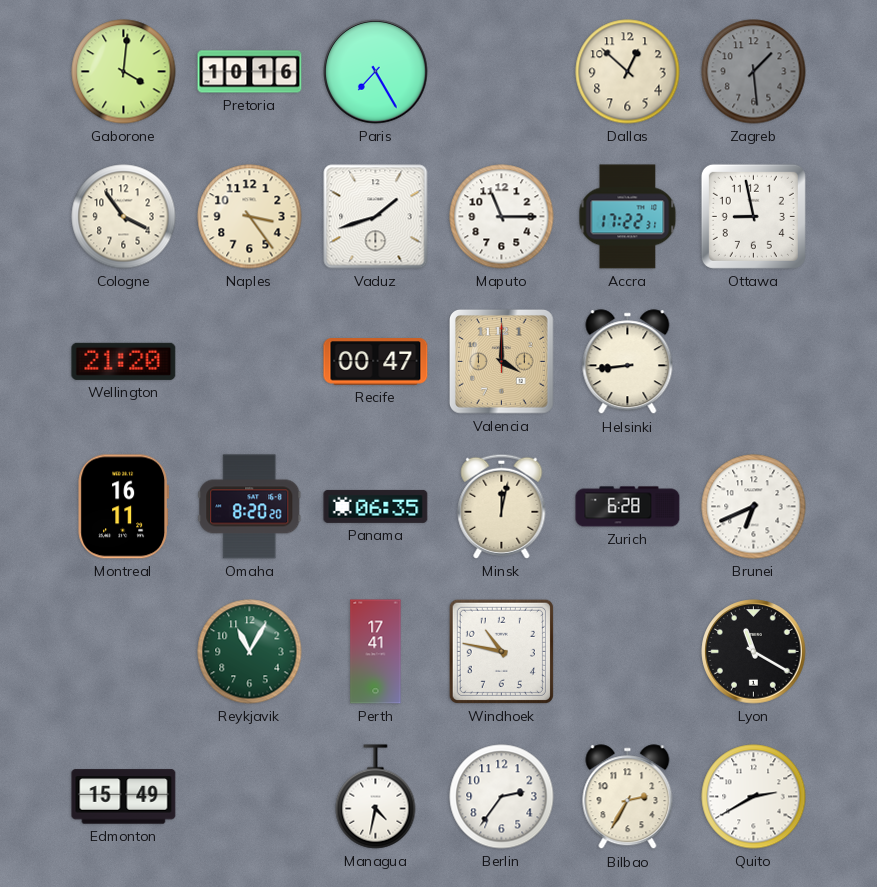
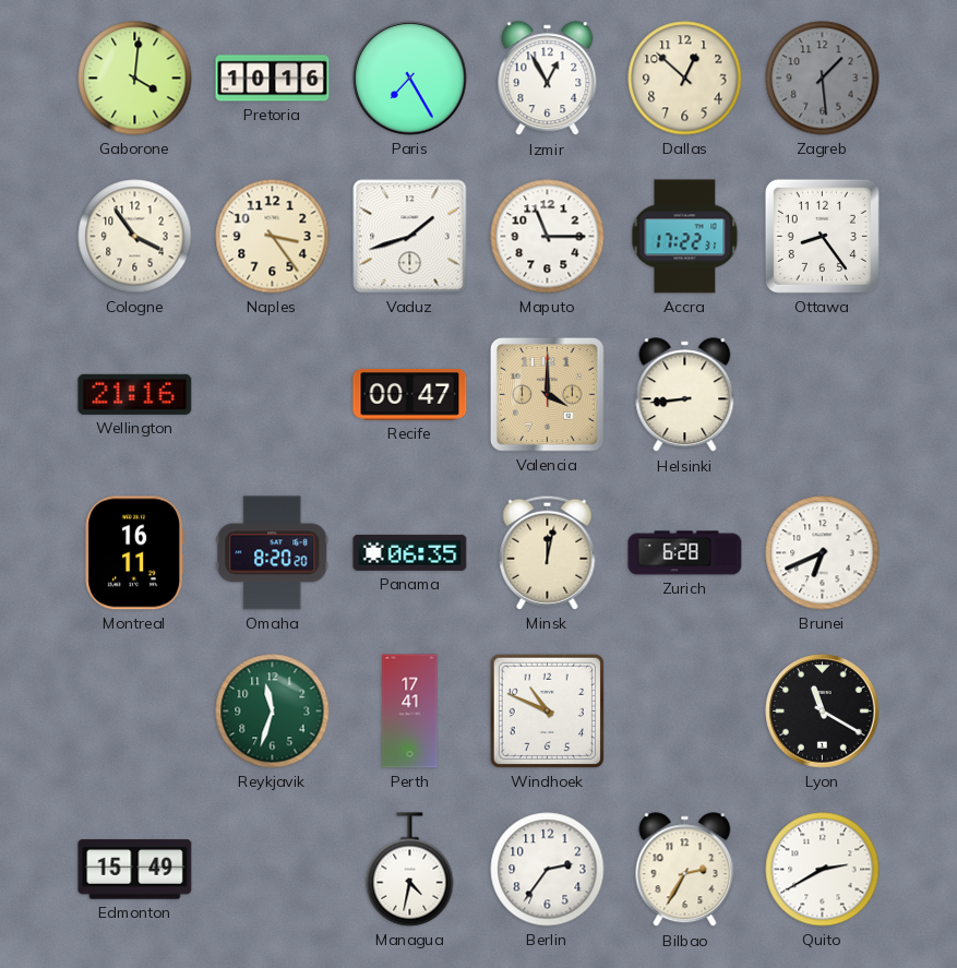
Izmir: none -> 12:55 (548, 79)
Ottawa: 8:58 -> 8:24 (822, 236)
Wellington: 21:20 -> 21:16 (135, 394)
Reykjavik: 11:05 -> 11:33 (273, 712)
Windhoek: 10:47 -> 10:49 (547, 710)
